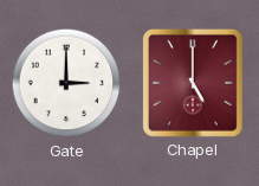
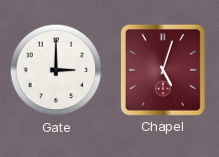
Chapel: 5:00 -> 5:03 (163, 70)
